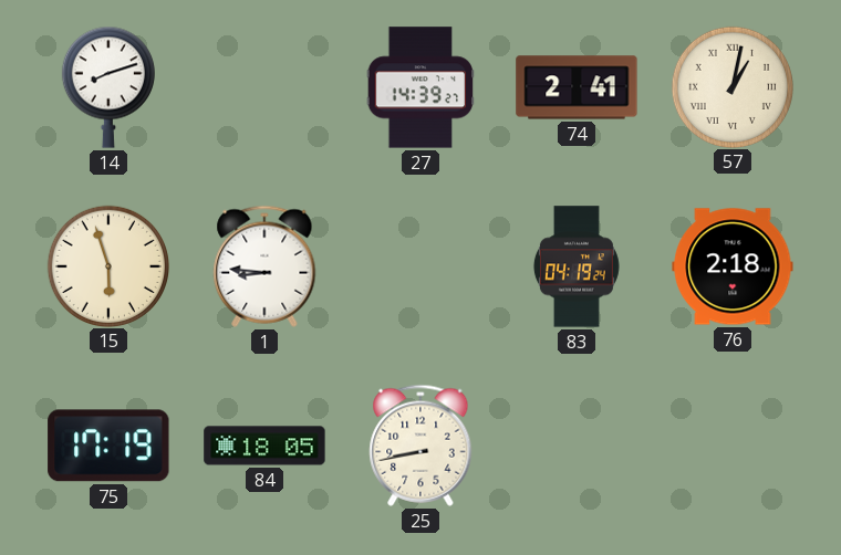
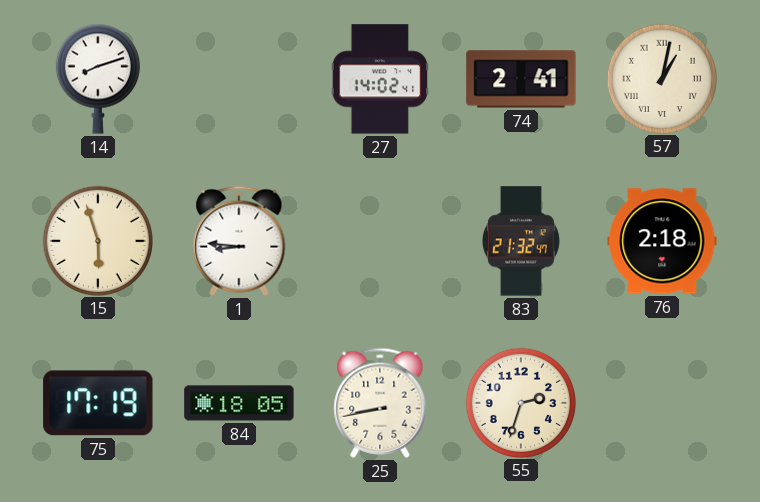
27: 14:39 -> 14:02 (380, 79)
83: 04:19 -> 21:32 (521, 241)
55: none -> 2:33 (520, 402)
